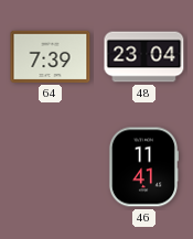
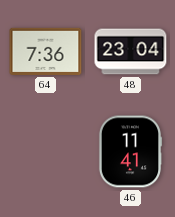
64: 7:39 -> 7:36 (46, 51)
